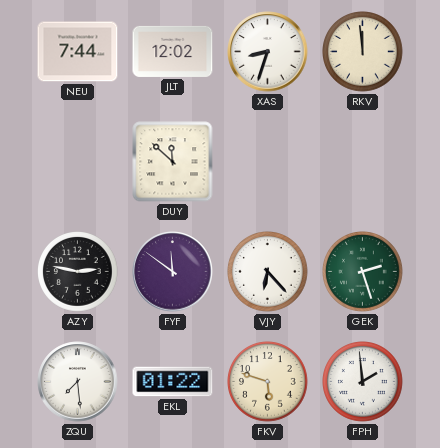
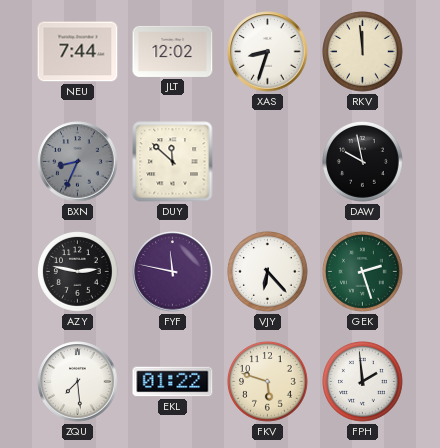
BXN: none -> 8:34 (78, 162)
DAW: none -> 9:58 (363, 162)
FYF: 11:51 -> 11:47 (173, 272)
